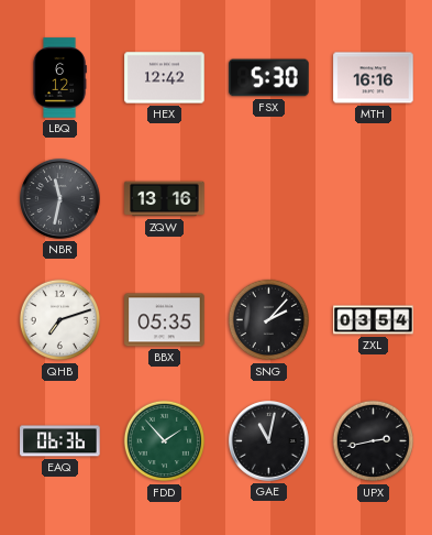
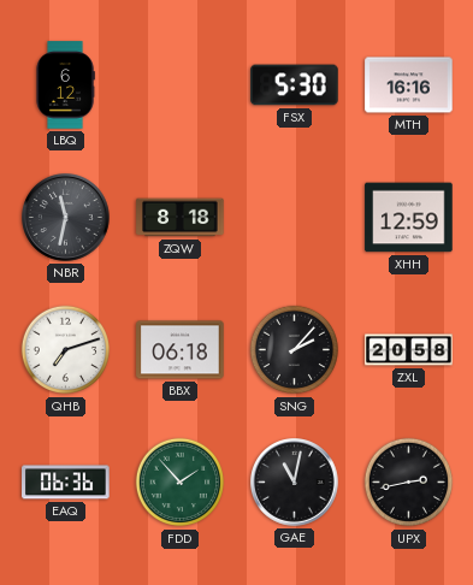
HEX: 12:42 -> none (165, 78)
ZQW: 13:16 -> 8:18 (181, 218)
XHH: none -> 12:59 (409, 218)
BBX: 05:35 -> 06:18 (181, 350)
ZXL: 03:54 -> 20:58 (409, 350)
